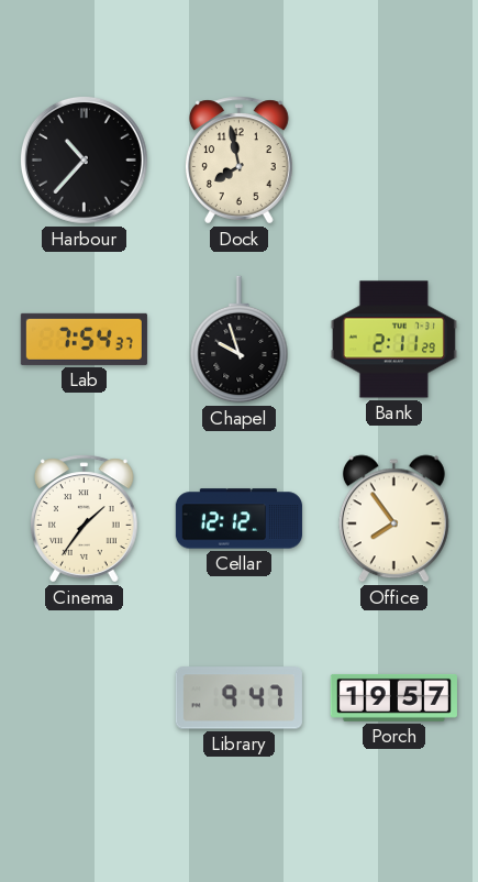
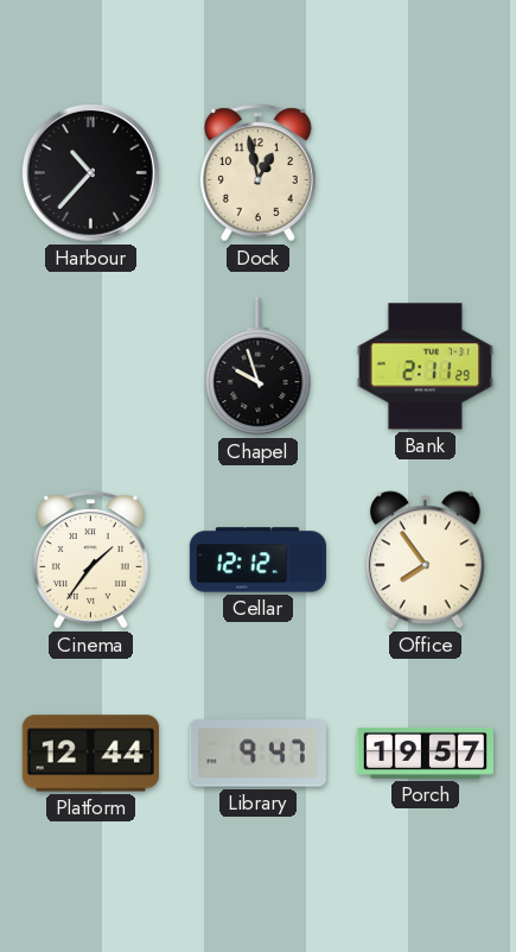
Dock: 7:58 -> 12:58 (259, 173)
Lab: 7:54 -> none (84, 339)
Platform: none -> 12:44 (90, 754)
